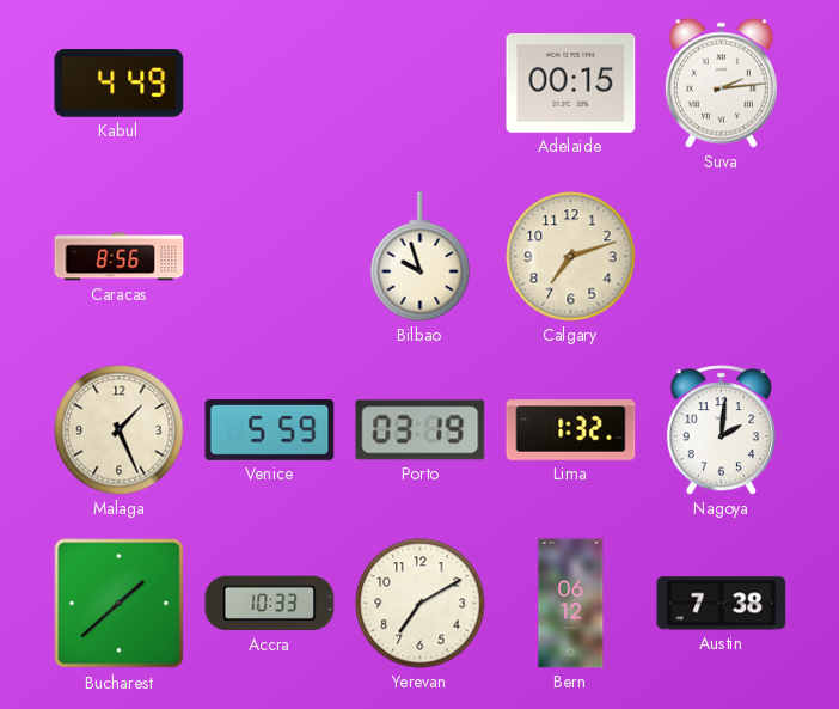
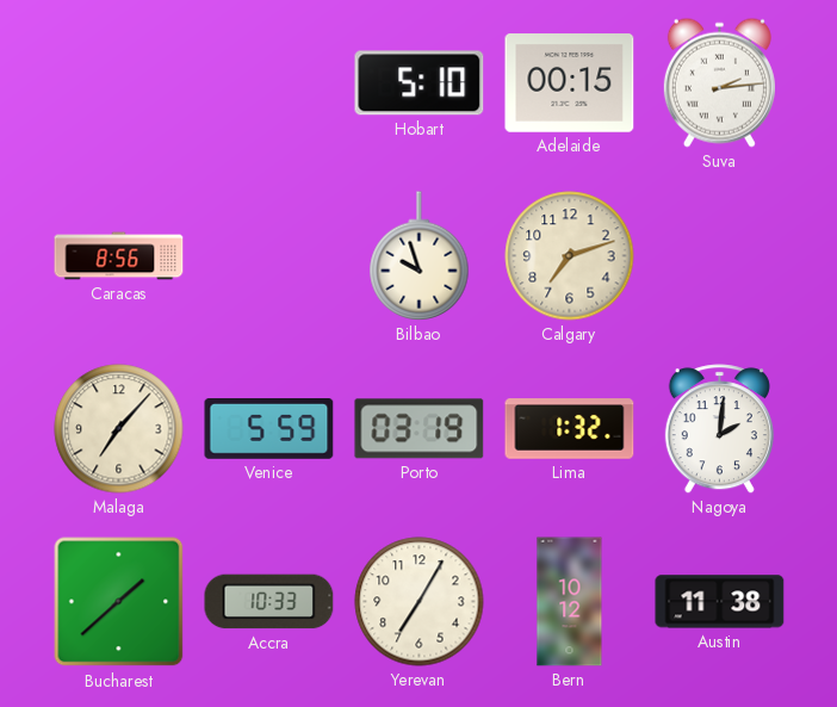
Kabul: 4:49 -> none (120, 84)
Hobart: none -> 5:10 (420, 83)
Malaga: 1:26 -> 7:07 (119, 429)
Yerevan: 7:10 -> 7:05 (420, 602)
Bern: 06:12 -> 10:12 (570, 602)
Austin: 7:38 -> 11:38 (720, 602)
